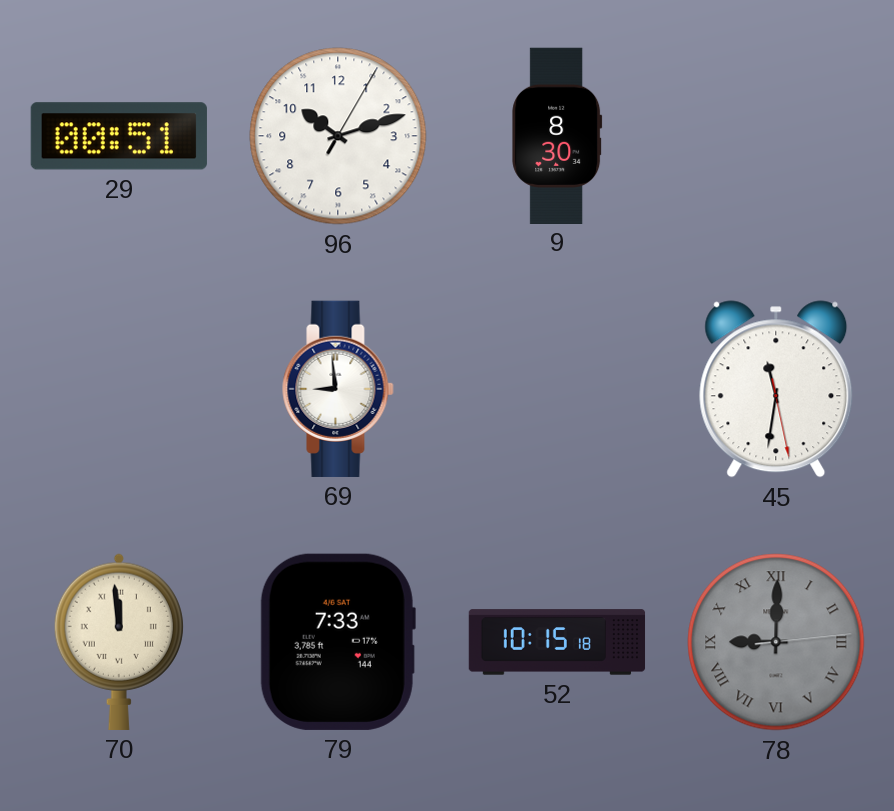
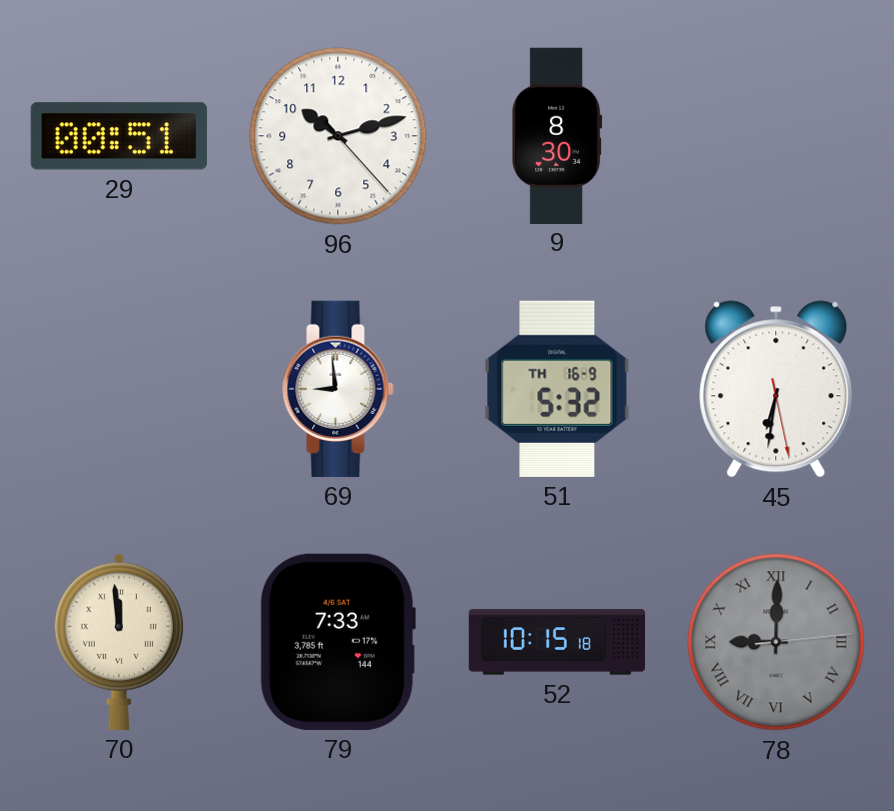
96: 10:12:05 -> 10:12:23 (338, 136)
51: none -> 5:32 (557, 389)
45: 11:31 -> 6:31 (776, 389)
